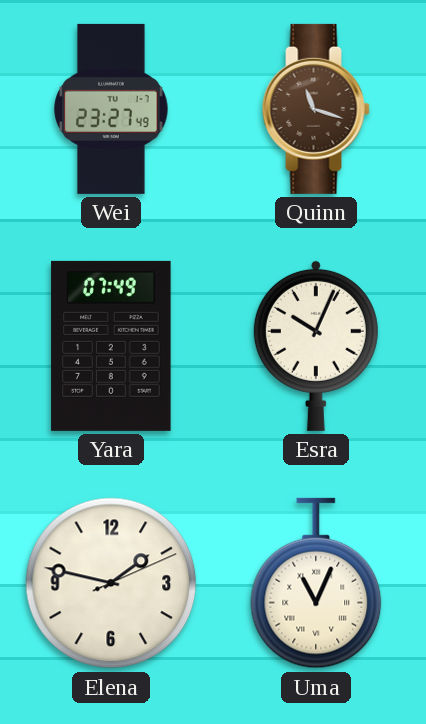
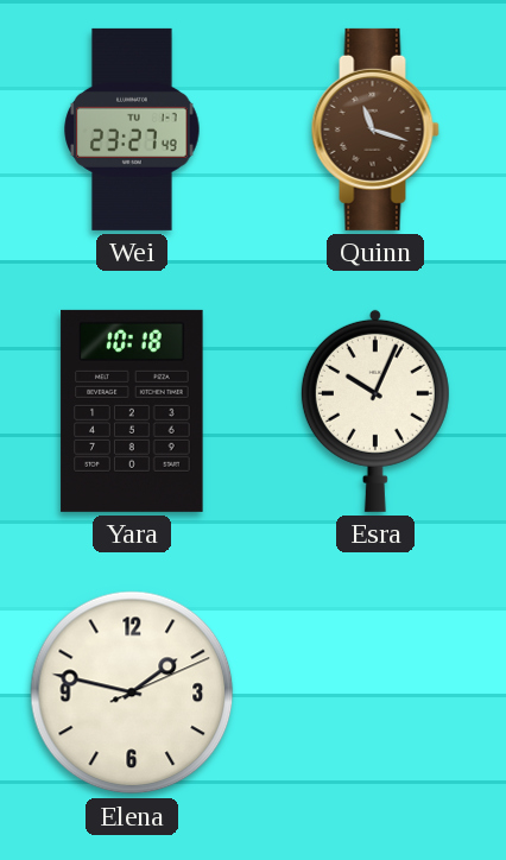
Yara: 07:49 -> 10:18 (132, 411)
Uma: 11:04 -> none (316, 583)
